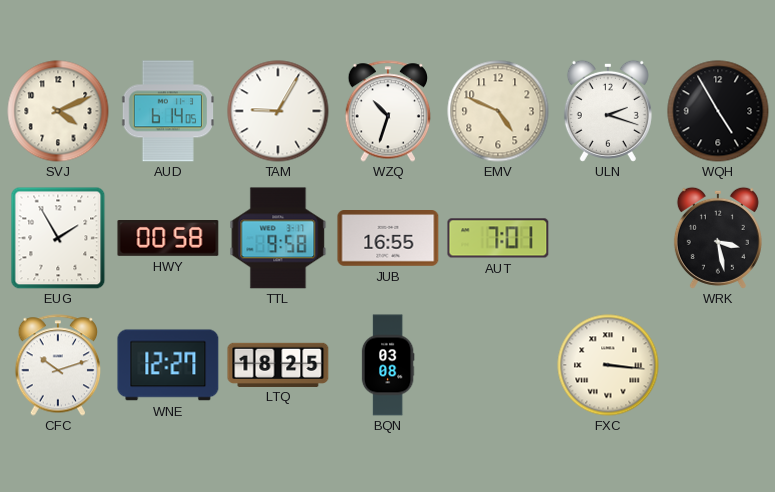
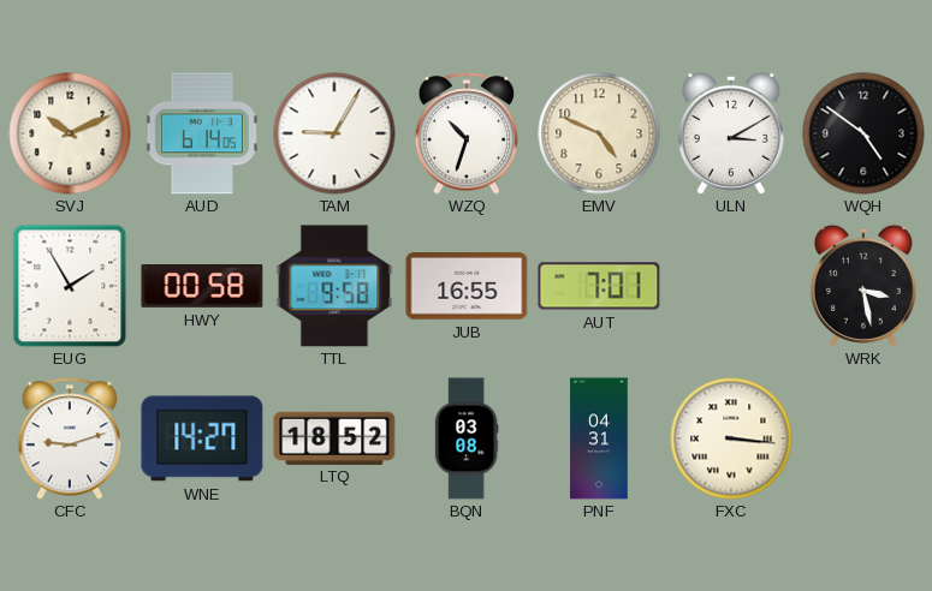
SVJ: 4:11 -> 10:11 (70, 133)
ULN: 2:18 -> 3:10 (731, 133)
WQH: 4:55 -> 4:51 (863, 133)
CFC: 10:12 -> 9:12 (70, 438)
WNE: 12:27 -> 14:27 (202, 438)
LTQ: 18:25 -> 18:52 (334, 437)
PNF: none -> 04:31 (599, 438)
